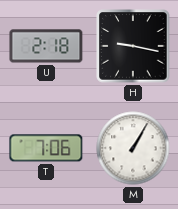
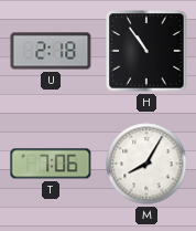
H: 9:17 -> 10:54 (146, 51)
M: 1:05 -> 8:05 (146, 164)
